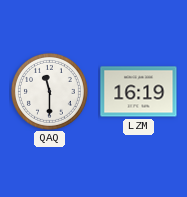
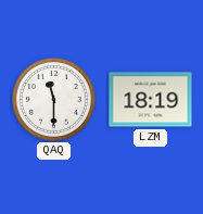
LZM: 16:19 -> 18:19 (151, 100)
